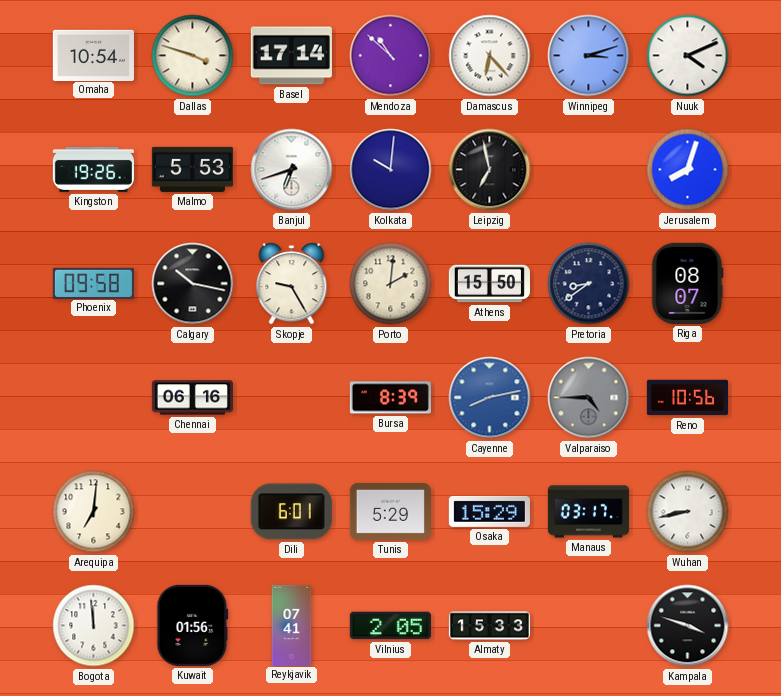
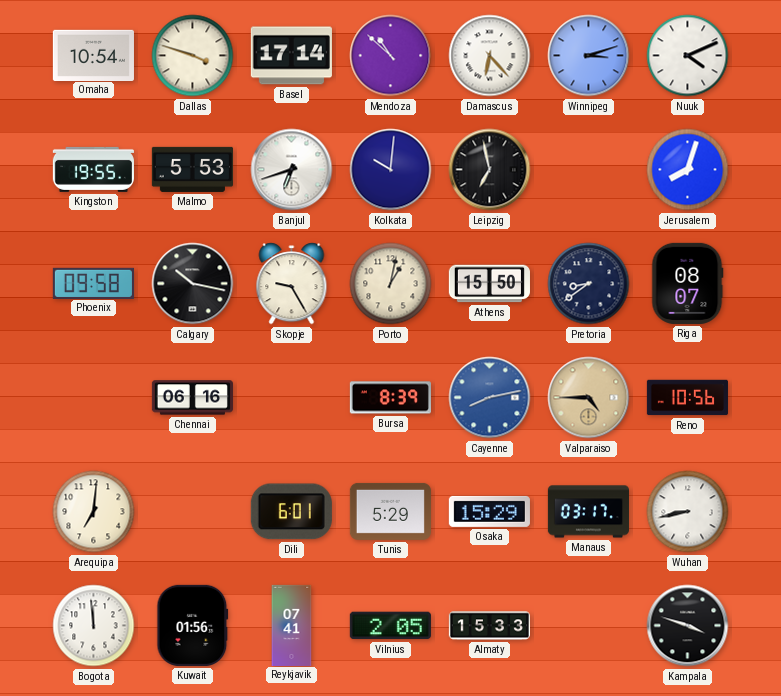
Kingston: 19:26 -> 19:55 (93, 169)
Porto: 2:01 -> 1:02 (391, 284)
Valparaiso dial: grey -> champagne (589, 398)
